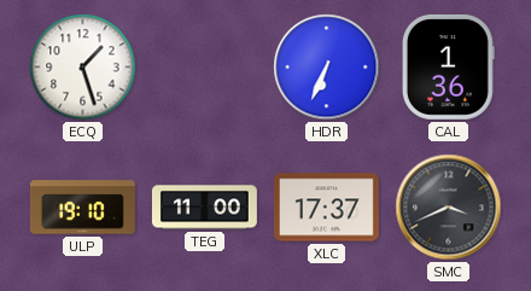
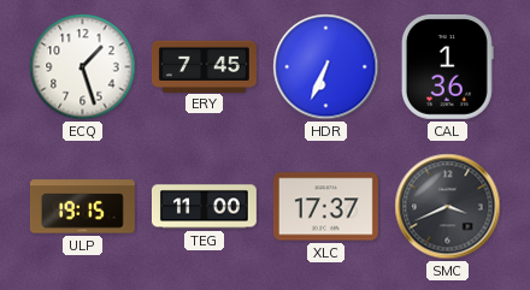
ERY: none -> 7:45 (204, 66)
ULP: 19:10 -> 19:15 (82, 207)
